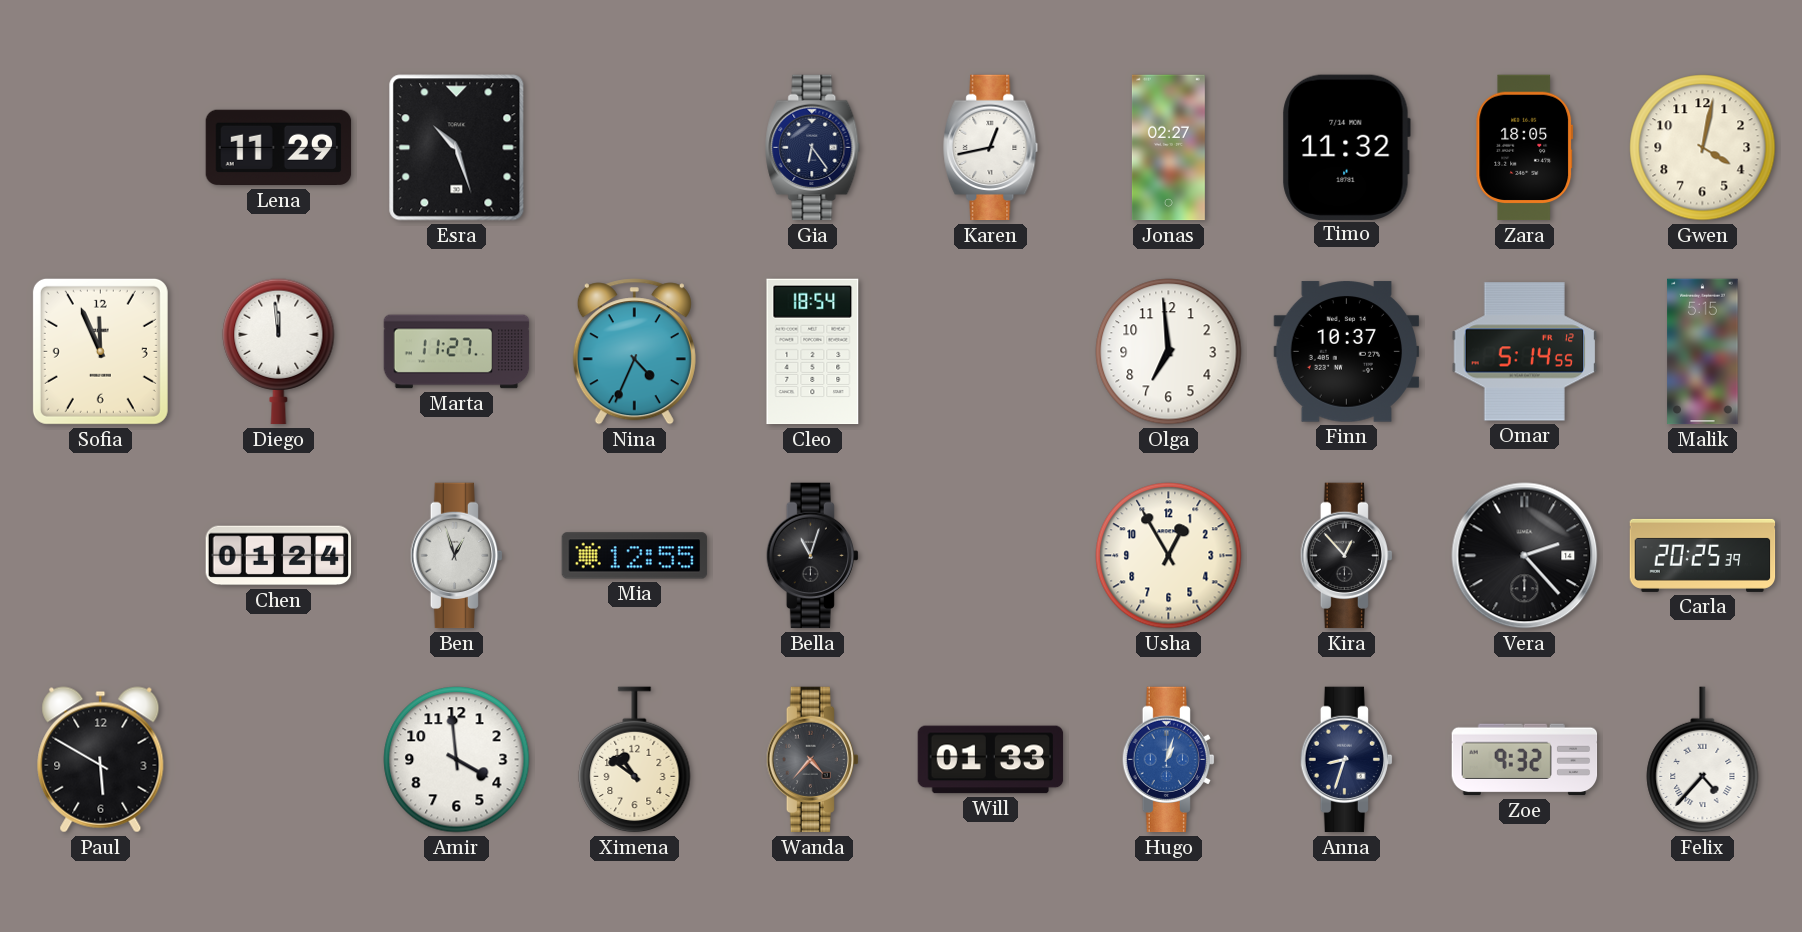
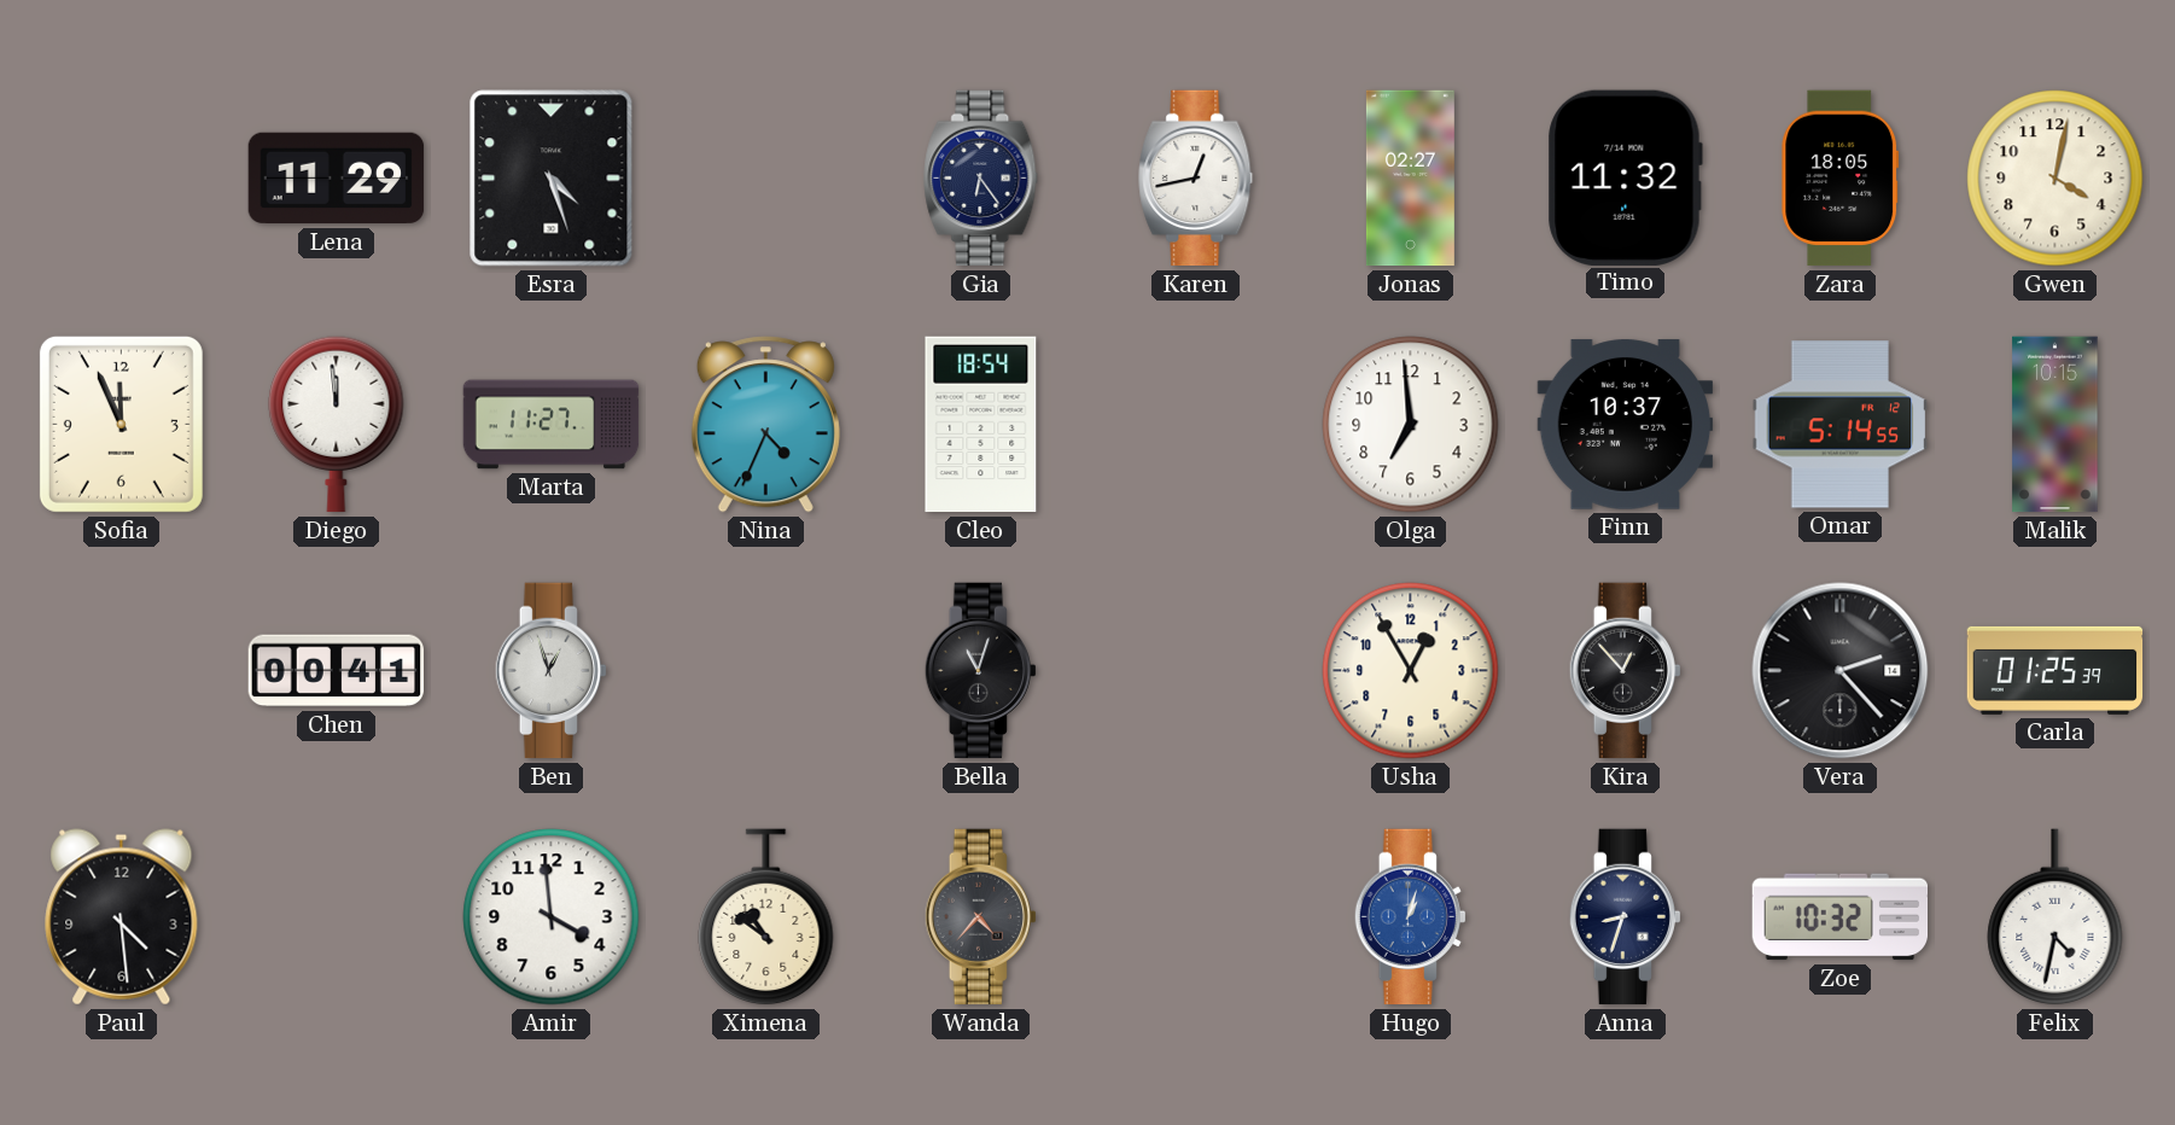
Esra: 10:27 -> 4:27 (552, 179)
Malik: 5:15 -> 10:15 (2056, 425)
Chen: 01:24 -> 00:41 (337, 671)
Mia: 12:55 -> none (635, 556)
Carla: 20:25 -> 01:25 (2056, 670)
Paul: 5:50 -> 4:29 (122, 917)
Will: 01:33 -> none (991, 760)
Zoe: 9:32 -> 10:32 (1841, 917)
Felix: 4:37 -> 4:32 (2056, 917)
